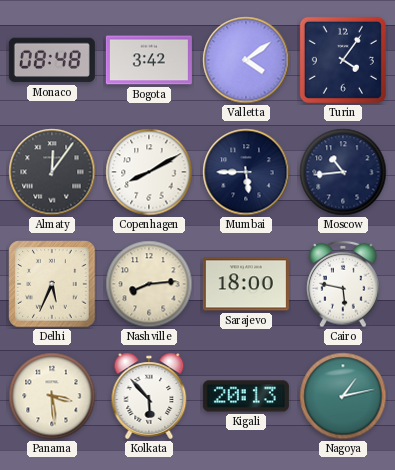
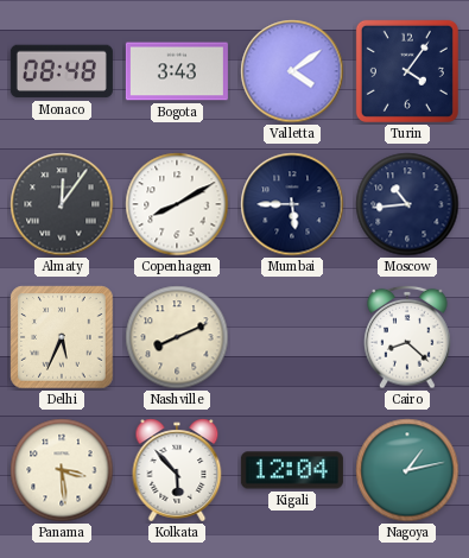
Bogota: 3:42 -> 3:43 (177, 71)
Nashville: 8:14 -> 8:11 (177, 337)
Sarajevo: 18:00 -> none (246, 284)
Cairo: 5:47 -> 8:22 (407, 337)
Kigali: 20:13 -> 12:04 (292, 470)
